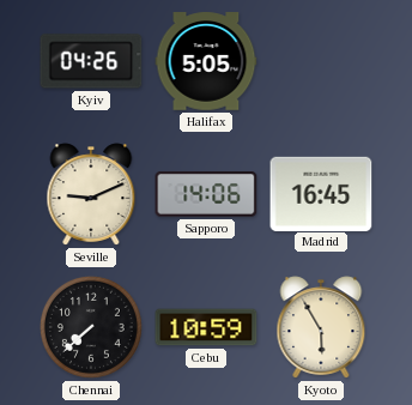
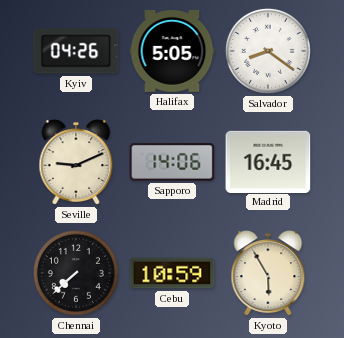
Salvador: none -> 8:21 (268, 51)
